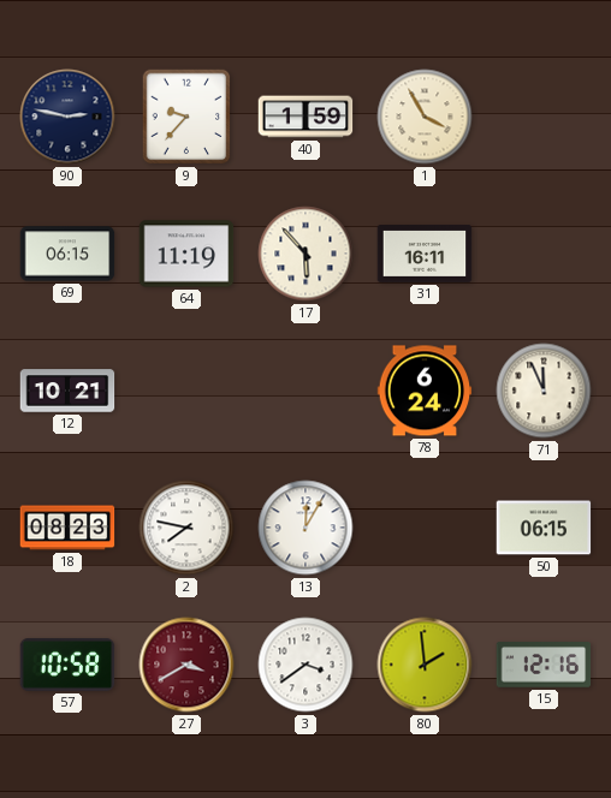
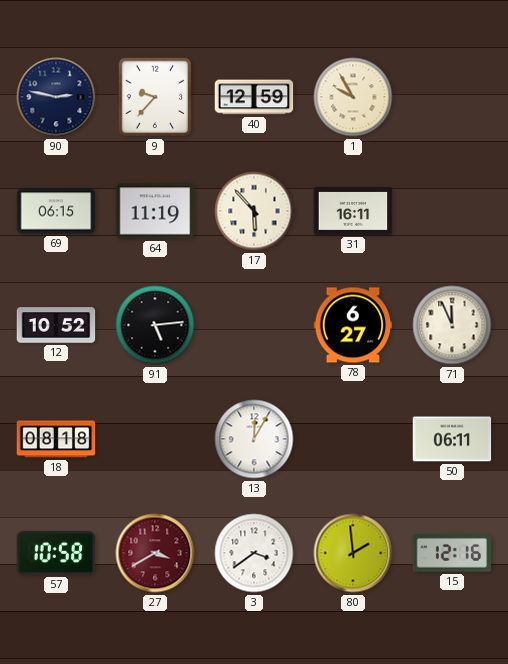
40: 1:59 -> 12:59 (254, 97)
1: 3:55 -> 9:55 (353, 97)
12: 10:21 -> 10:52 (56, 325)
91: none -> 5:14 (155, 325)
78: 6:24 -> 6:27 (353, 325)
18: 08:23 -> 08:18 (56, 439)
2: 7:47 -> none (186, 528)
50: 06:15 -> 06:11 (452, 439)
